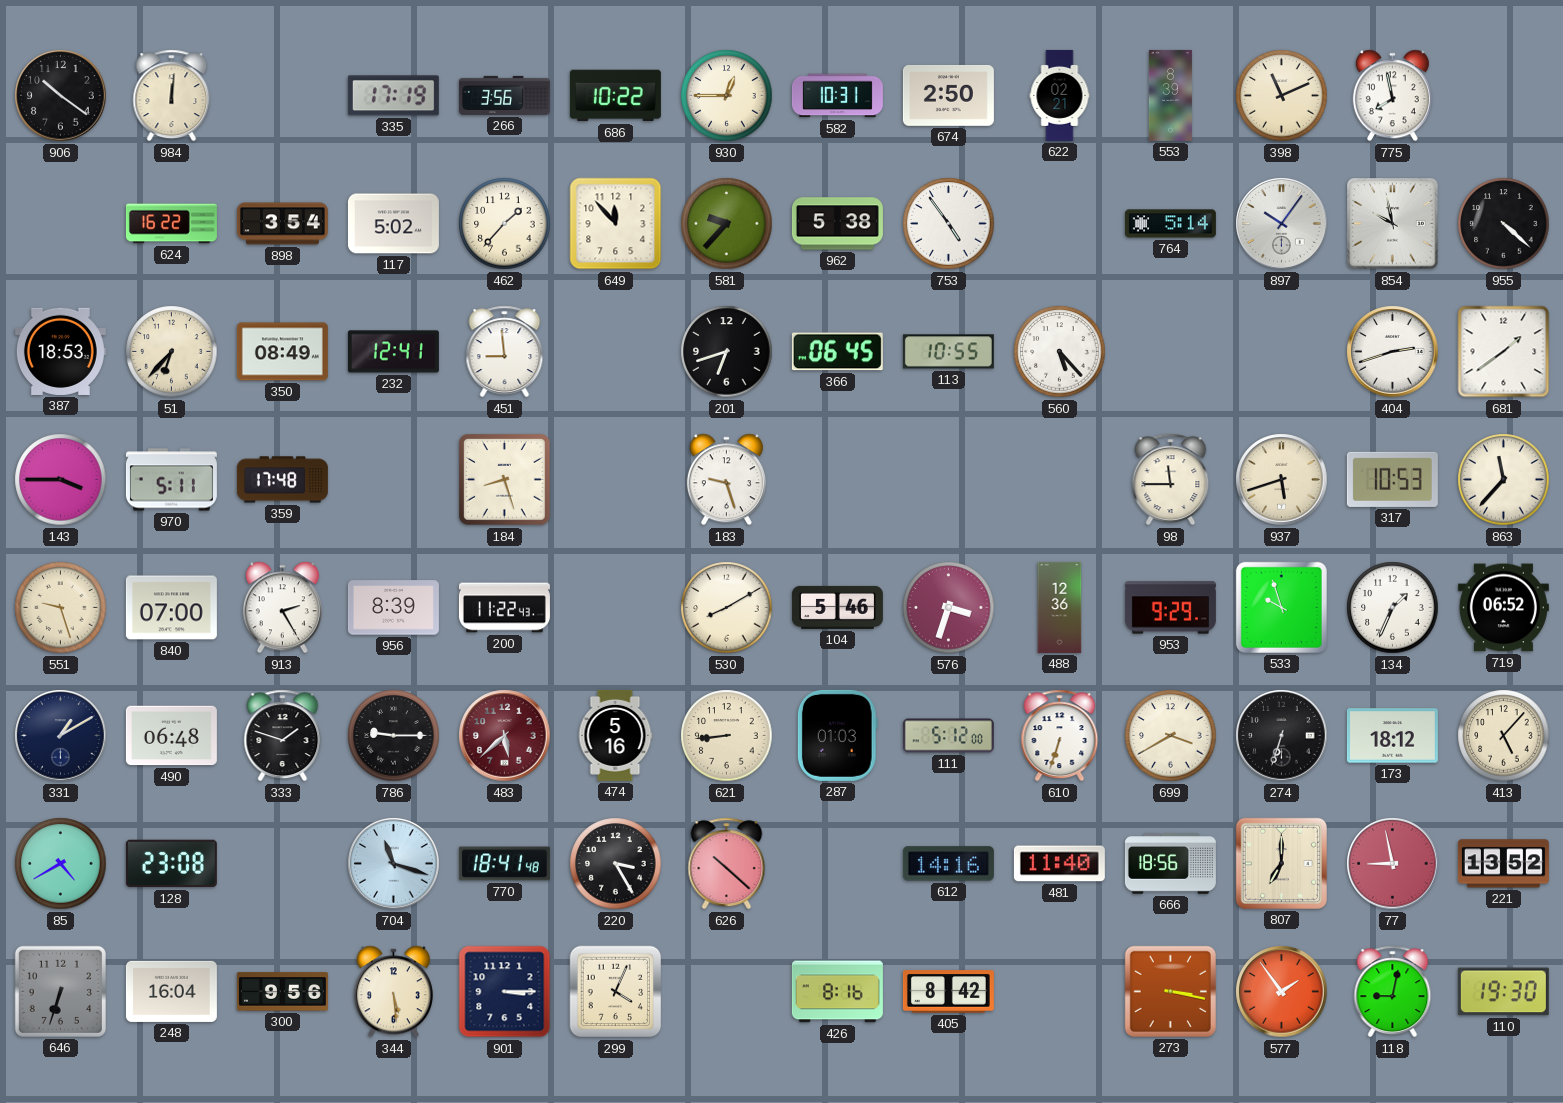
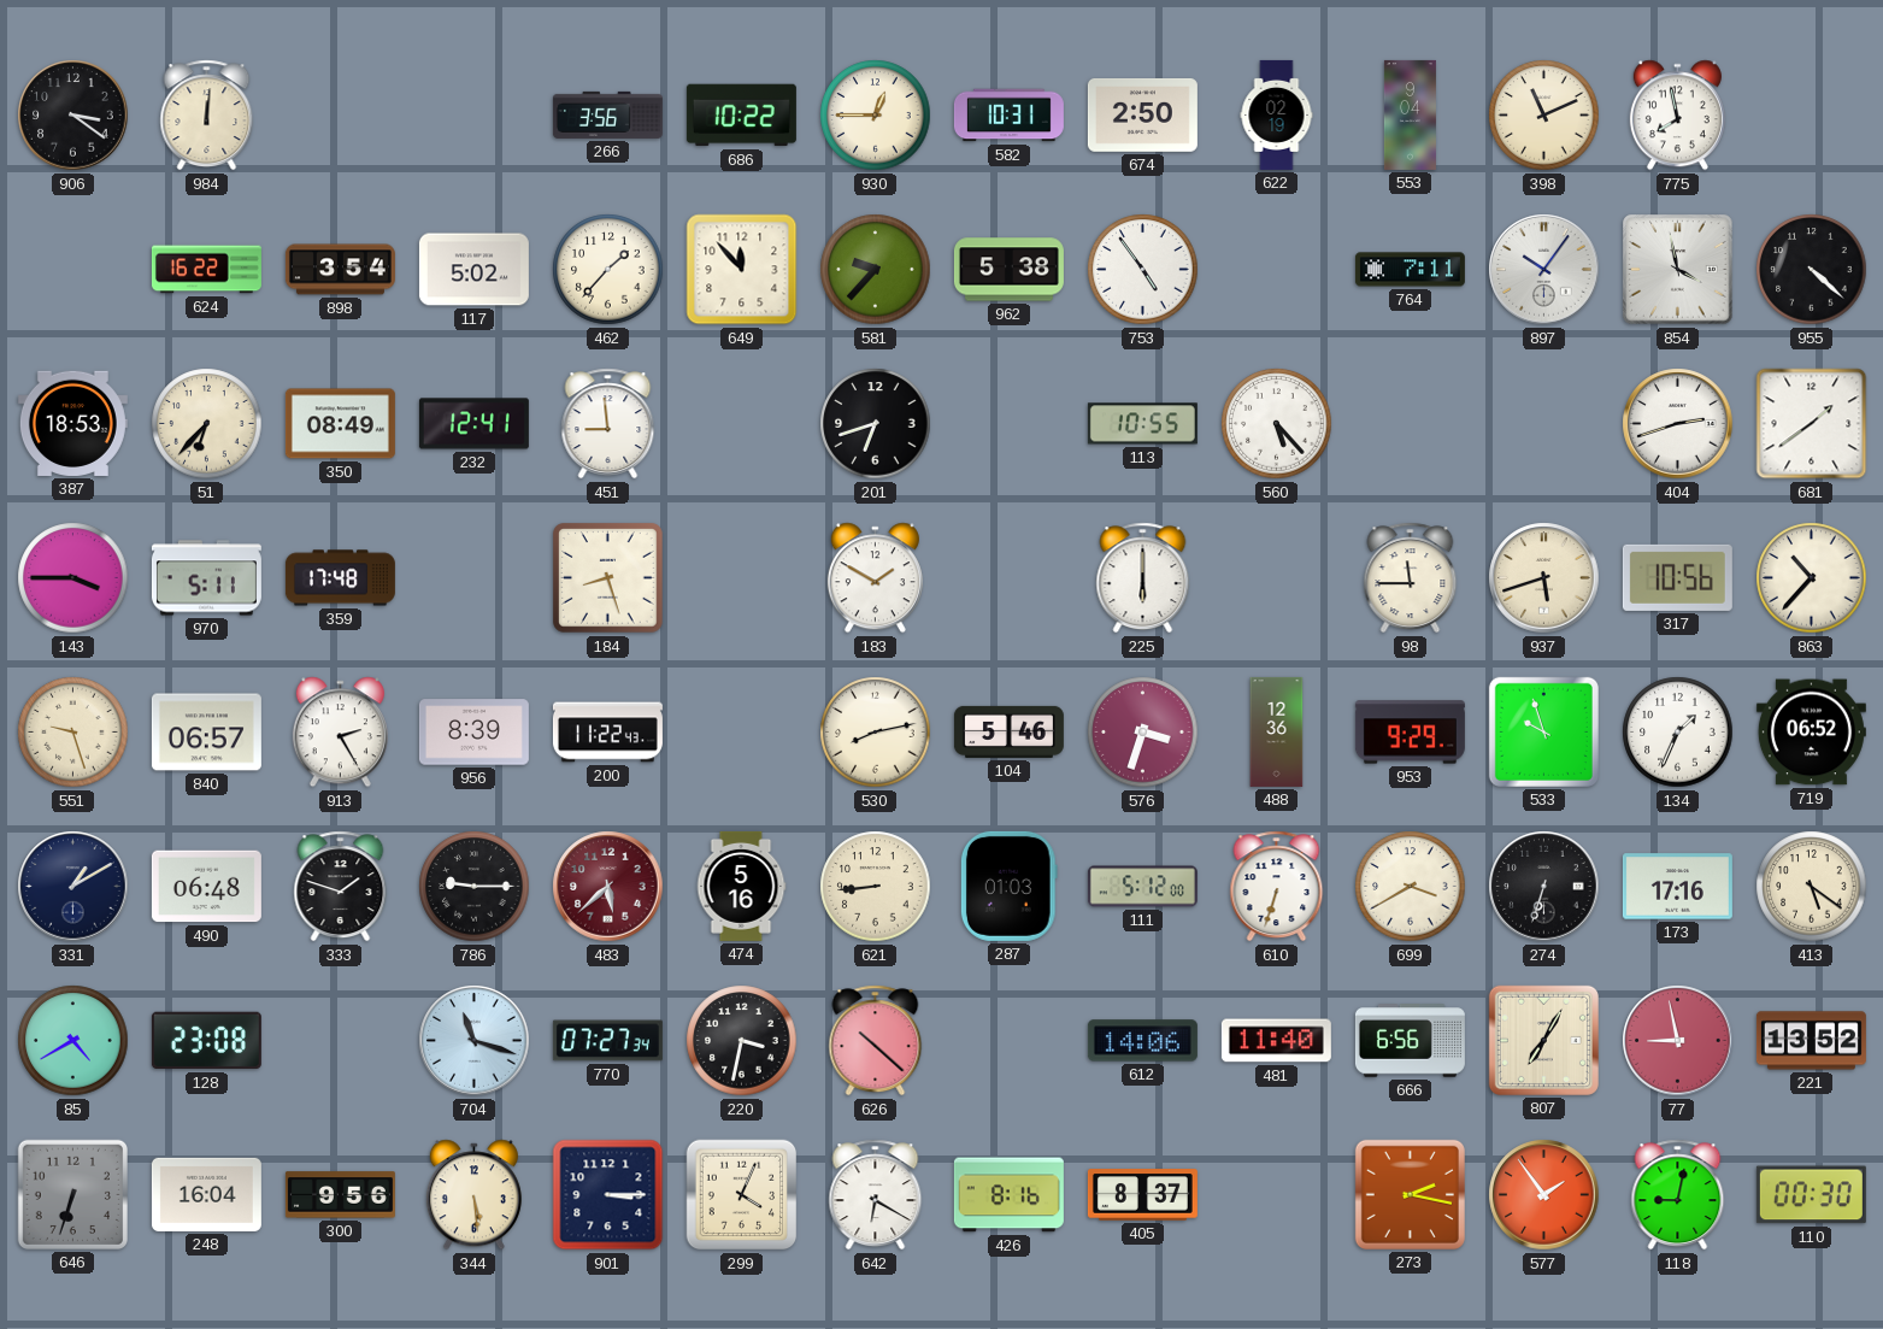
906: 10:21 -> 3:21 (73, 116)
335: 17:19 -> none (393, 96)
622: 02:21 -> 02:19 (1277, 114)
553: 8:39 -> 9:04 (1410, 114)
764: 5:14 -> 7:11 (1410, 270)
854: 9:58 -> 3:58 (1678, 270)
366: 06:45 -> none (837, 352)
183: 9:27 -> 1:50 (875, 578)
225: none -> 6:00 (1143, 578)
317: 10:53 -> 10:56 (1677, 577)
863: 11:37 -> 10:37 (1812, 578)
840: 07:00 -> 06:57 (206, 733)
530: 8:10 -> 8:13 (876, 733)
173: 18:12 -> 17:16 (1677, 887)
413: 5:07 -> 5:21 (1812, 887)
770: 18:41 -> 07:27 (607, 1041)
220: 3:25 -> 3:32 (742, 1041)
612: 14:16 -> 14:06 (1142, 1041)
666: 18:56 -> 6:56 (1410, 1041)
807: 7:00 -> 7:05 (1543, 1040)
642: none -> 6:20 (876, 1195)
405: 8:42 -> 8:37 (1142, 1195)
273: 3:17 -> 2:17 (1410, 1194)
110: 19:30 -> 00:30 (1811, 1195)
